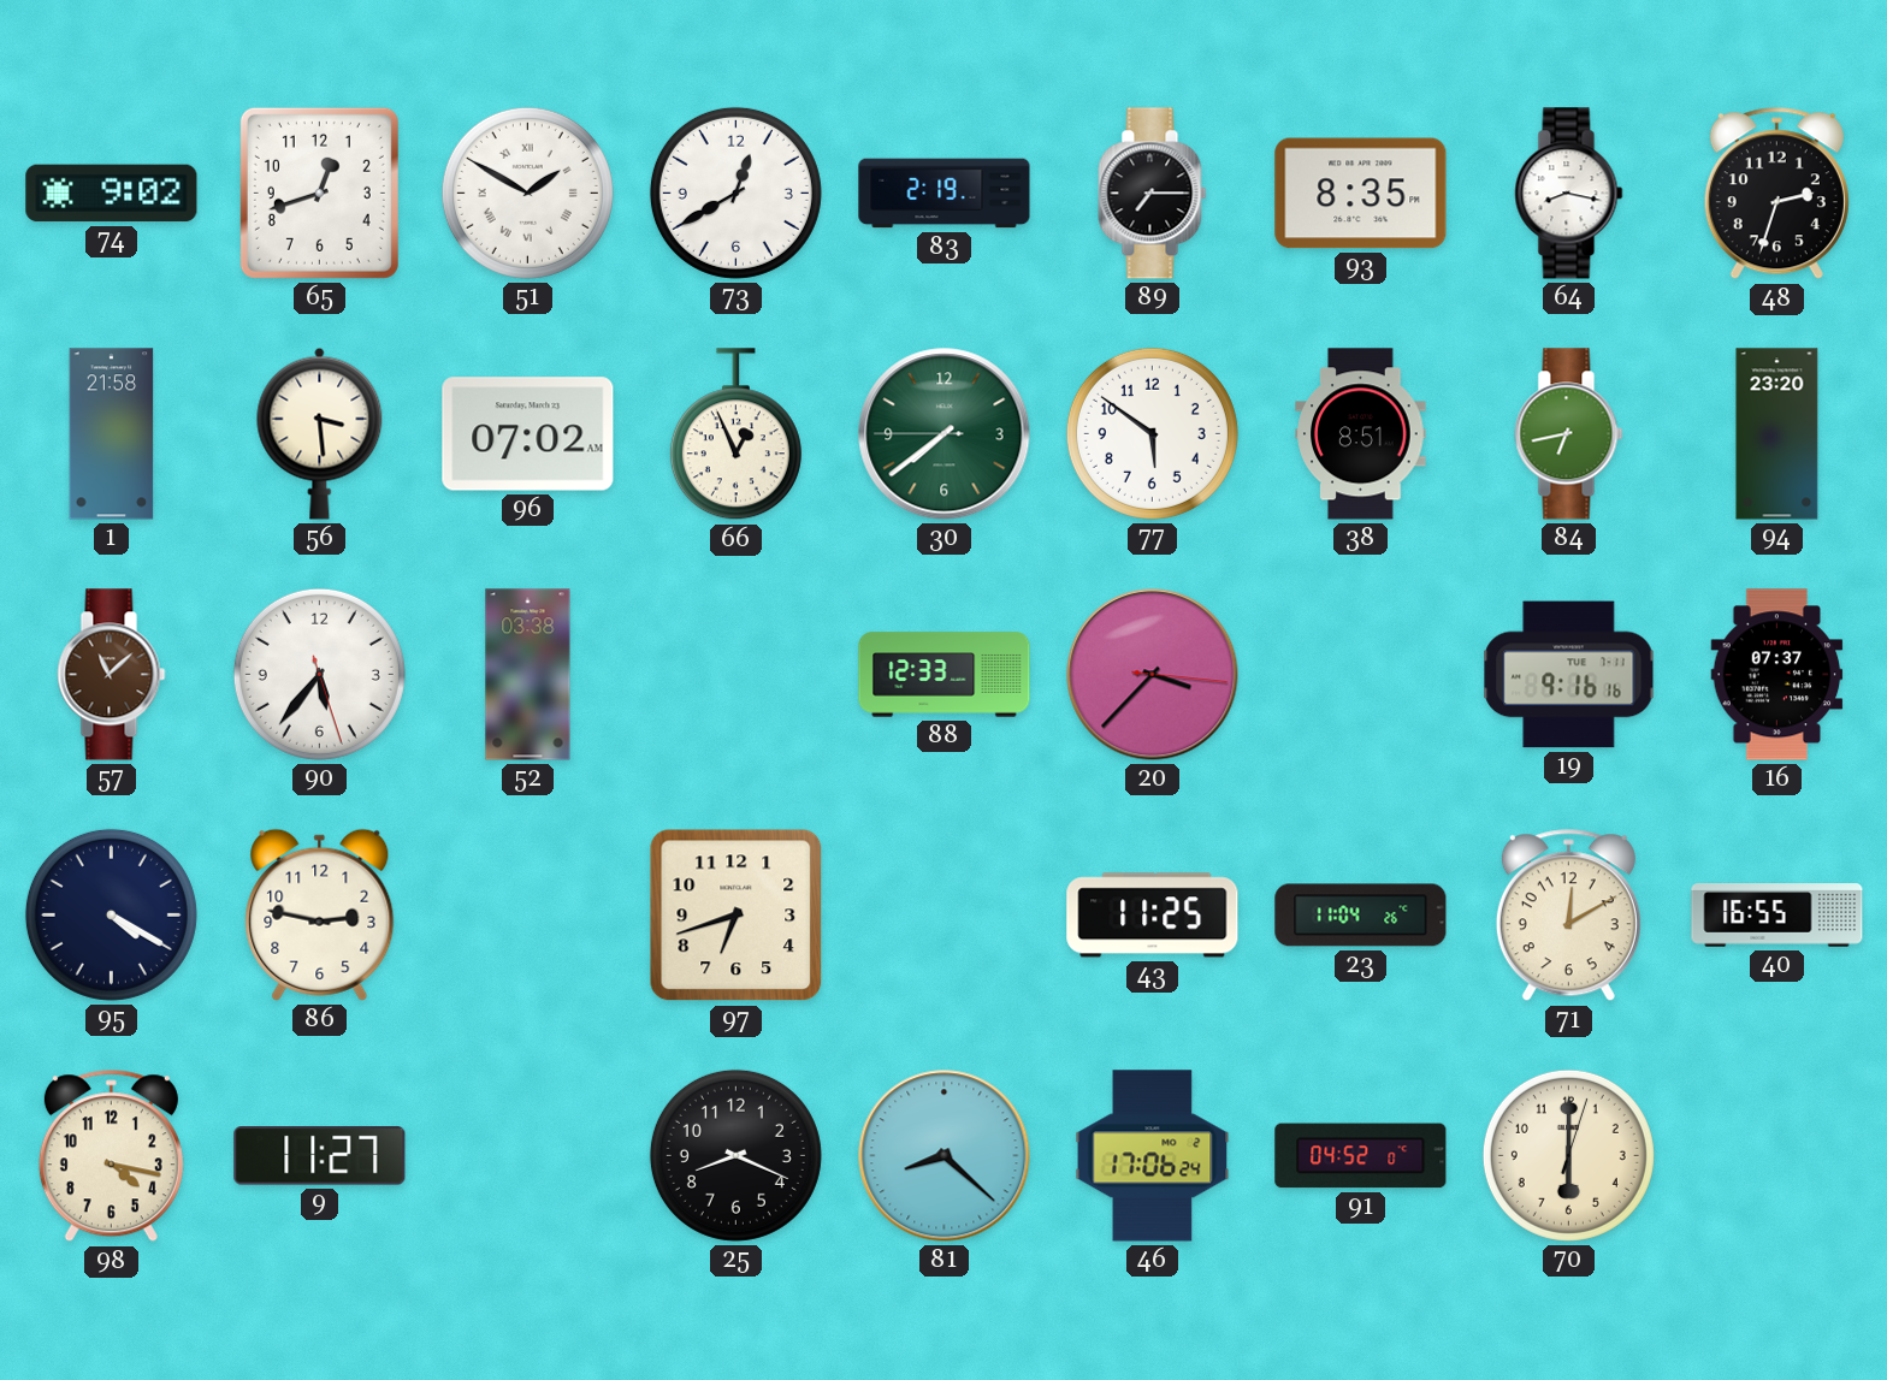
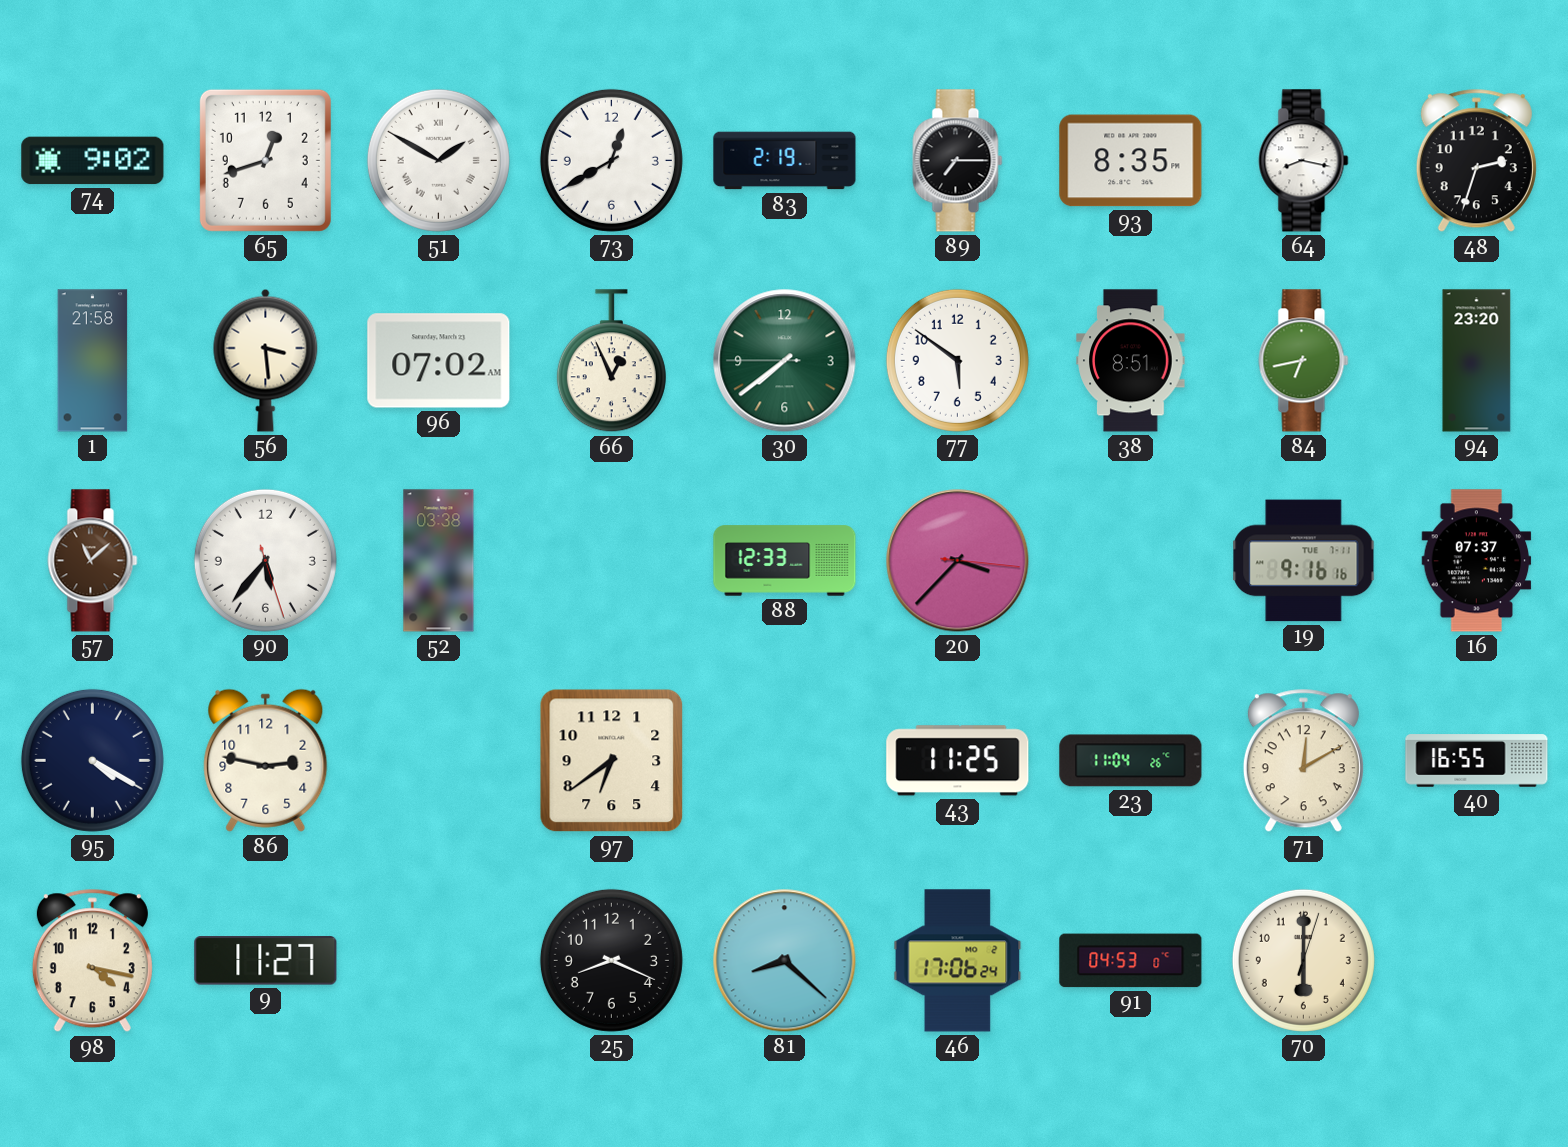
97: 6:42 -> 6:39 (612, 761)
91: 04:52 -> 04:53 (1131, 961)
